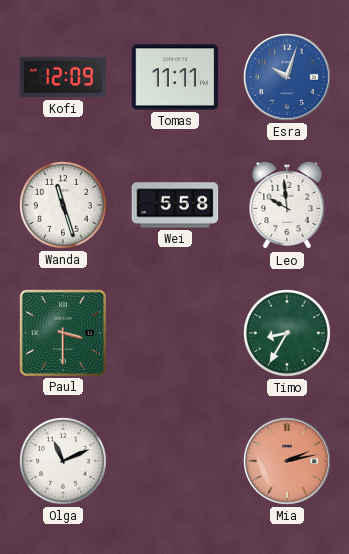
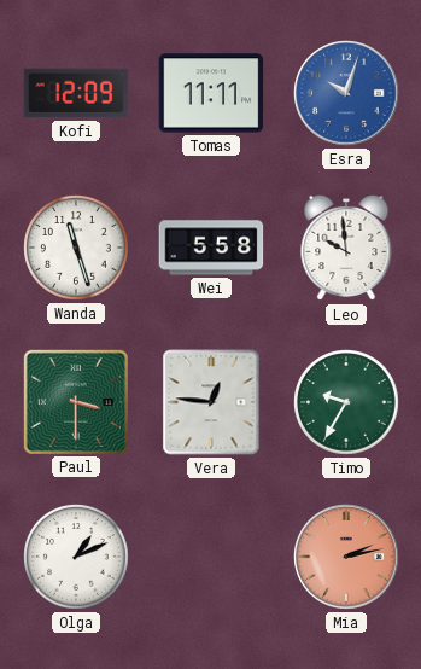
Vera: none -> 12:46 (211, 402)
Timo: 8:35 -> 9:35 (346, 402)
Olga: 11:11 -> 1:11 (76, 557)
